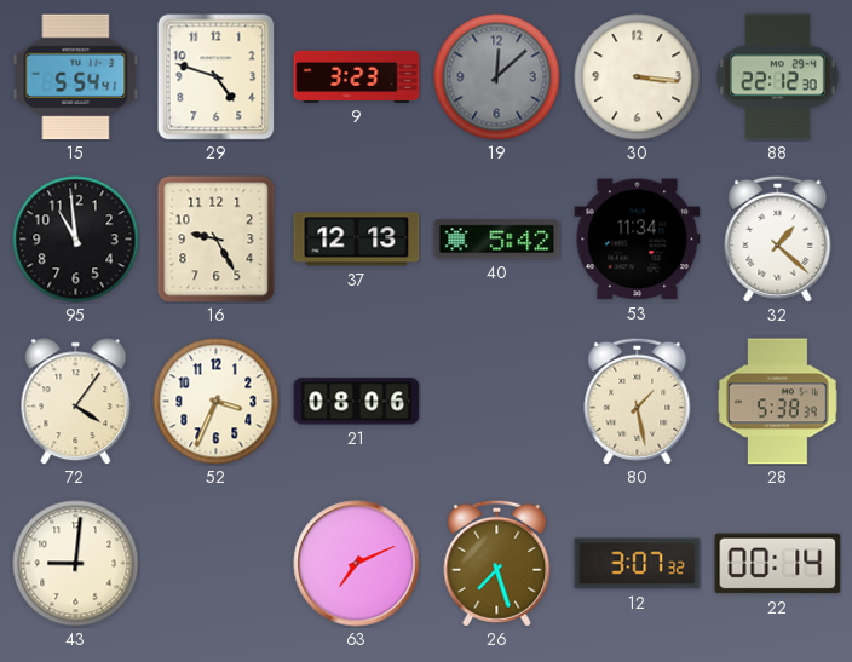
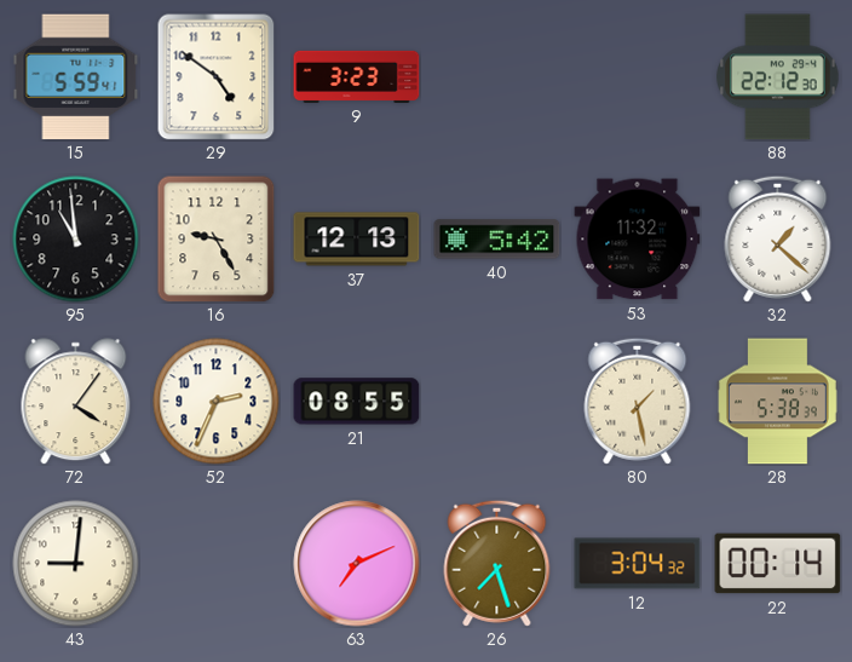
15: 5:54 -> 5:59 (76, 77)
29: 4:48 -> 4:51 (217, 77)
19: 12:08 -> none (497, 77)
30: 3:16 -> none (638, 77)
53: 11:34 -> 11:32 (638, 240)
52: 3:34 -> 2:34 (217, 402)
21: 08:06 -> 08:55 (357, 402)
12: 3:07 -> 3:04 (638, 564)
